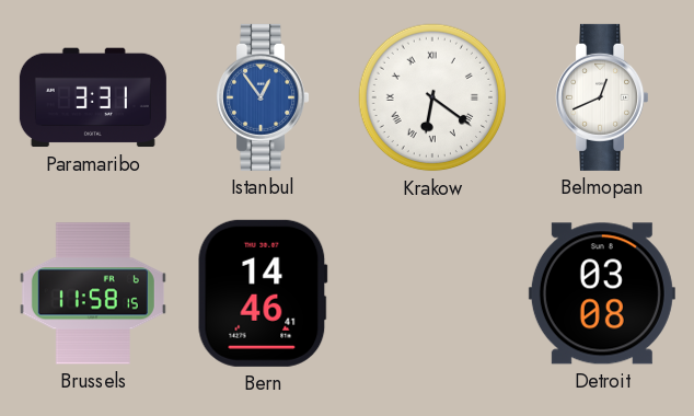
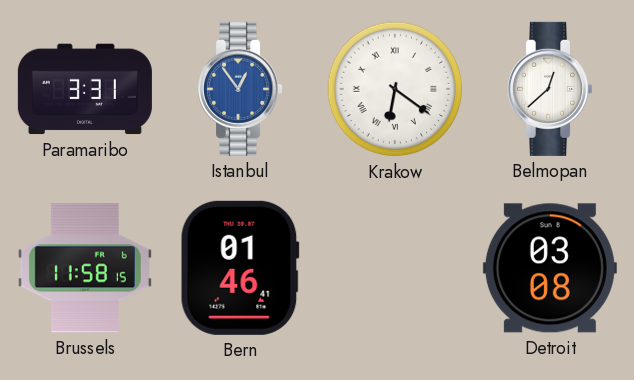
Belmopan: 12:41 -> 12:38 (550, 89)
Bern: 14:46 -> 01:46 (240, 268)
